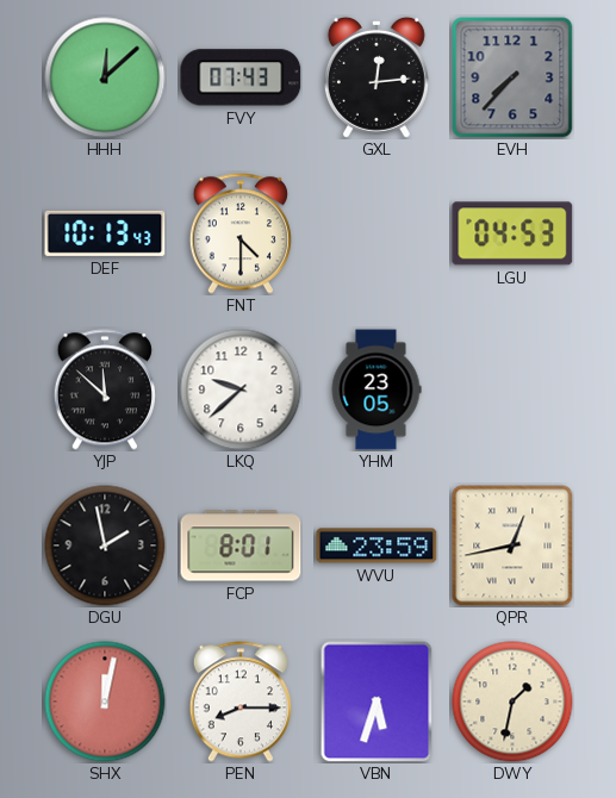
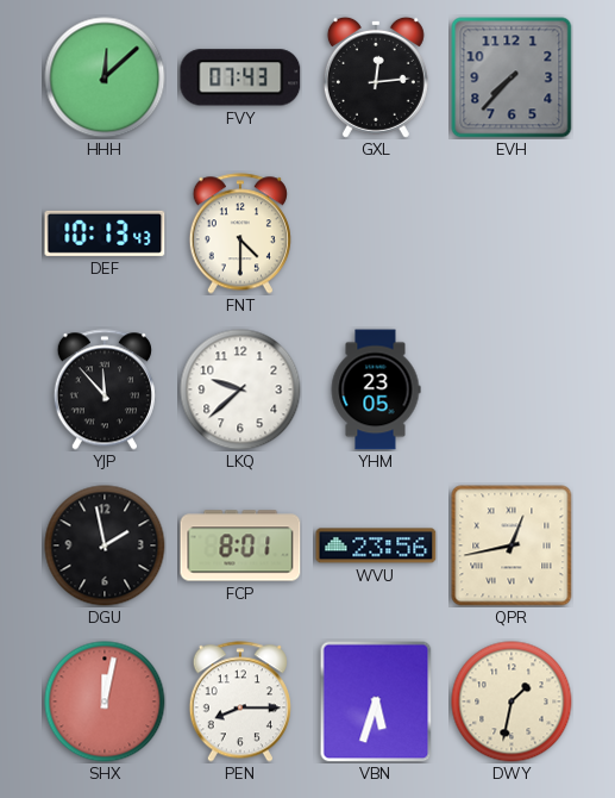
LGU: 04:53 -> none (512, 233)
YJP: 11:52 -> 11:53 (105, 389)
WVU: 23:59 -> 23:56 (376, 545)
